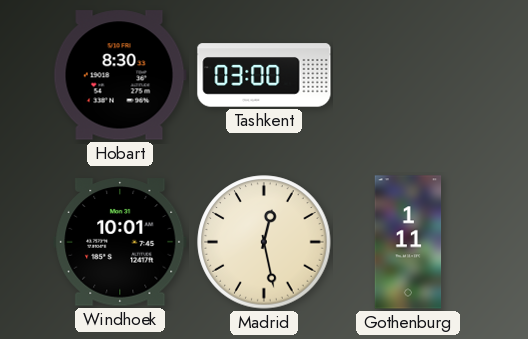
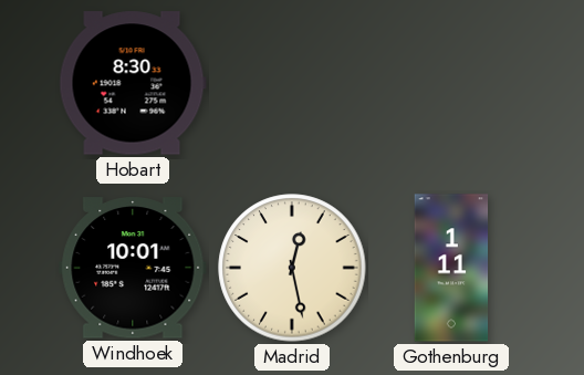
Tashkent: 03:00 -> none (264, 75)
